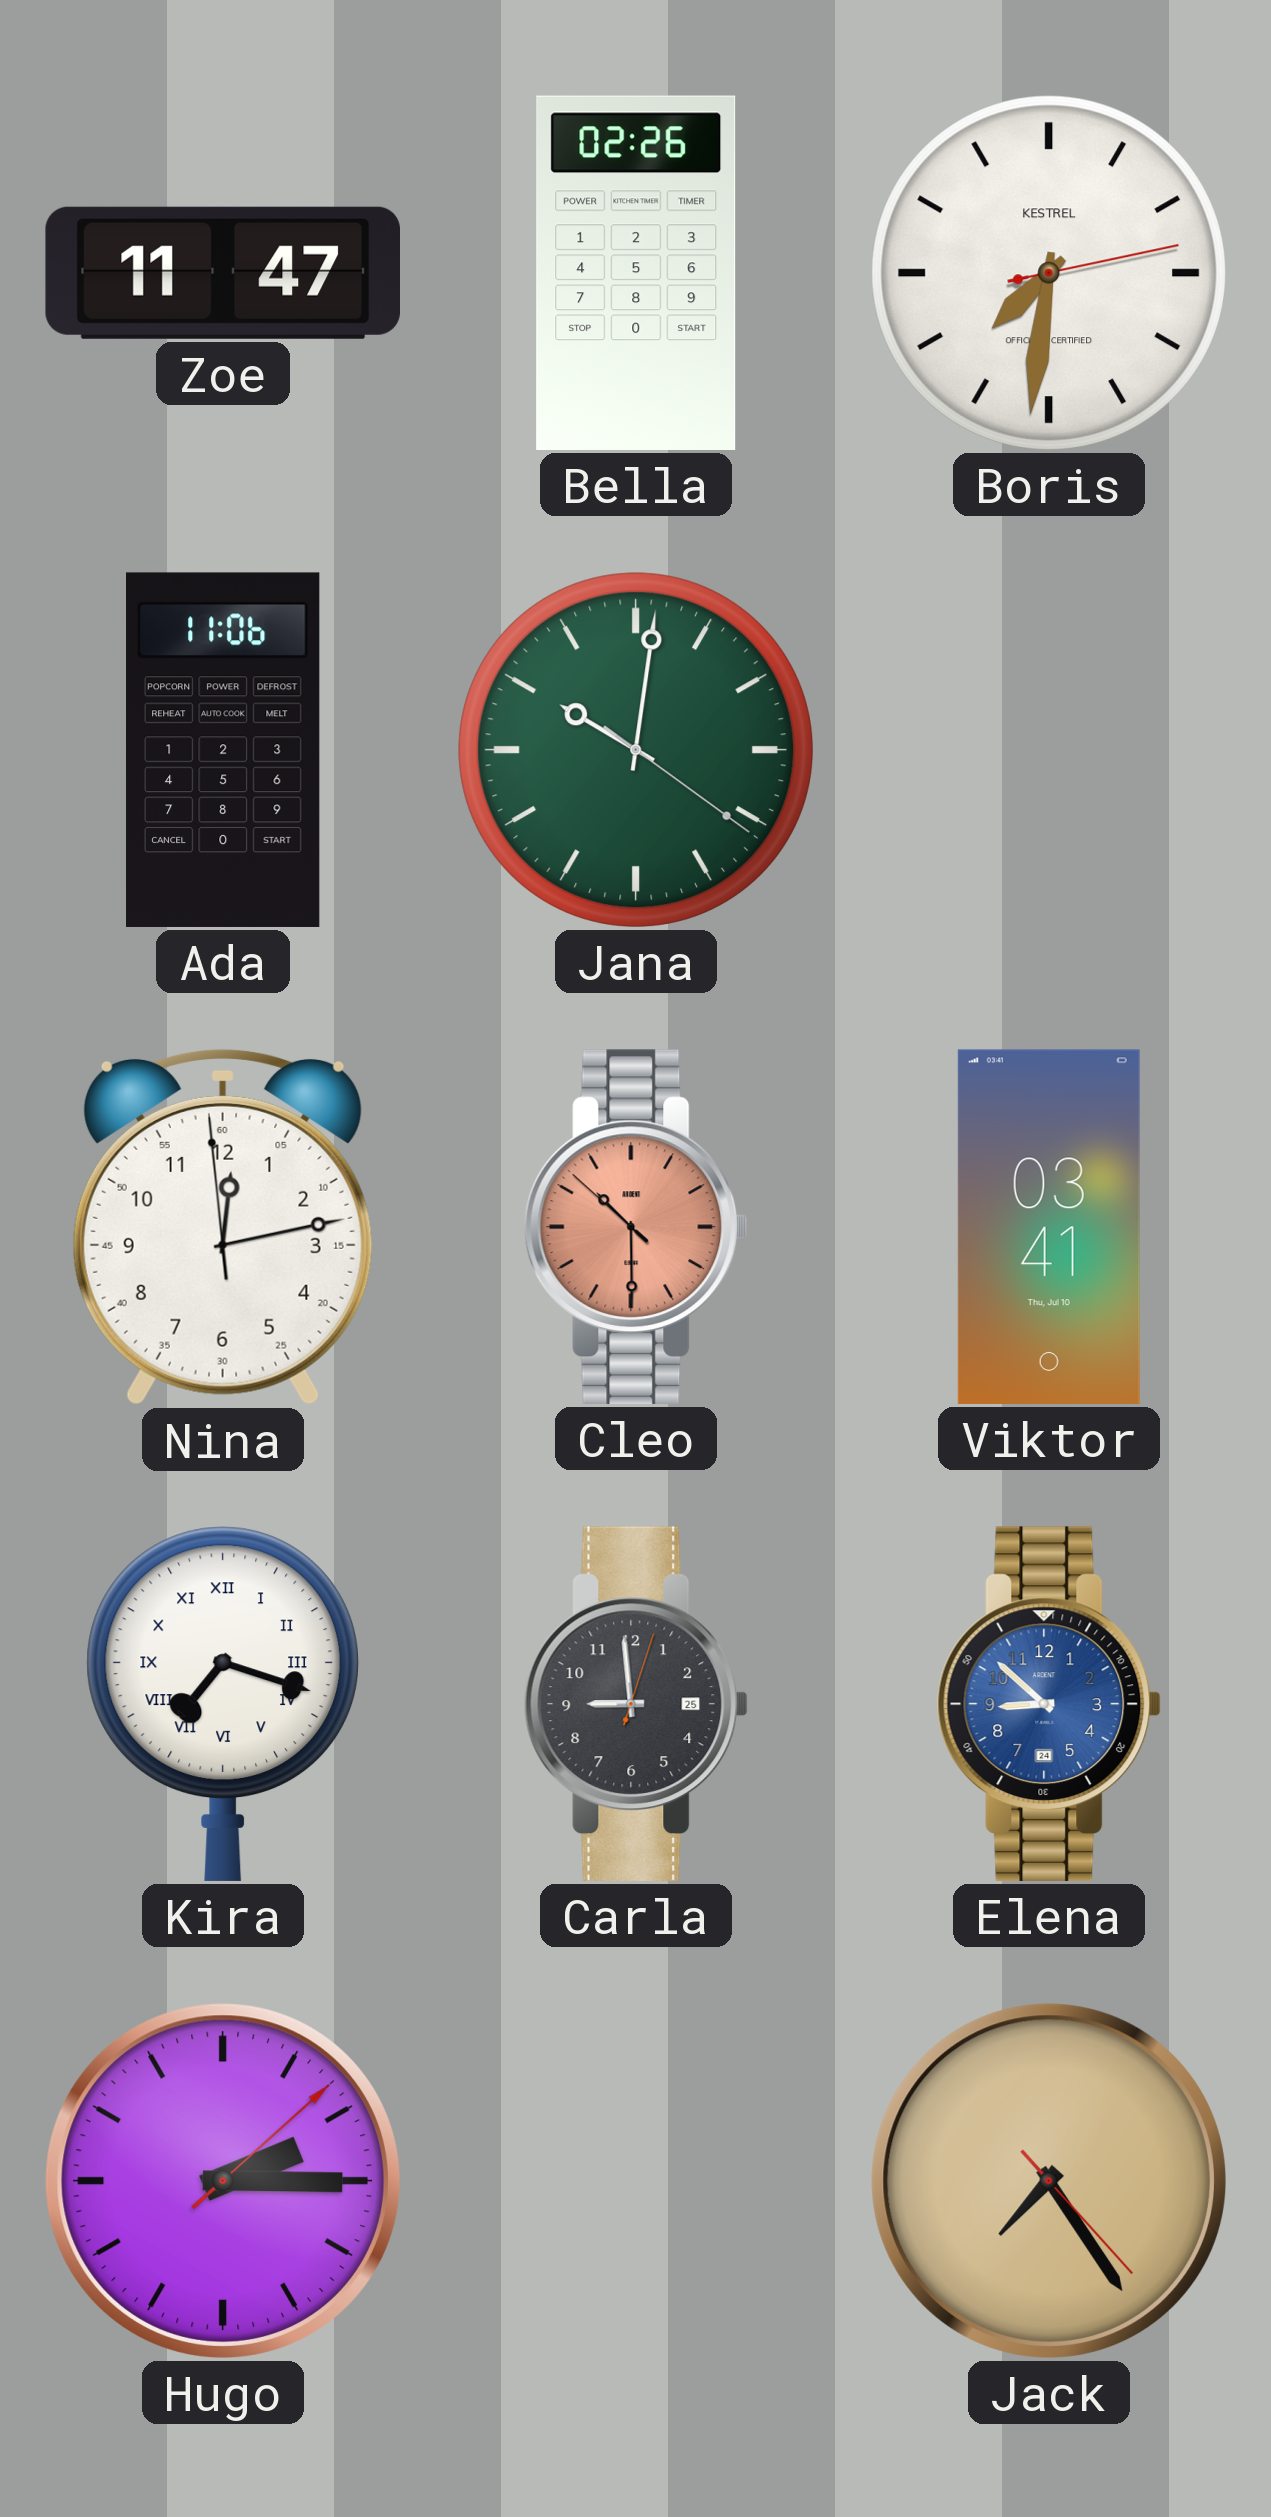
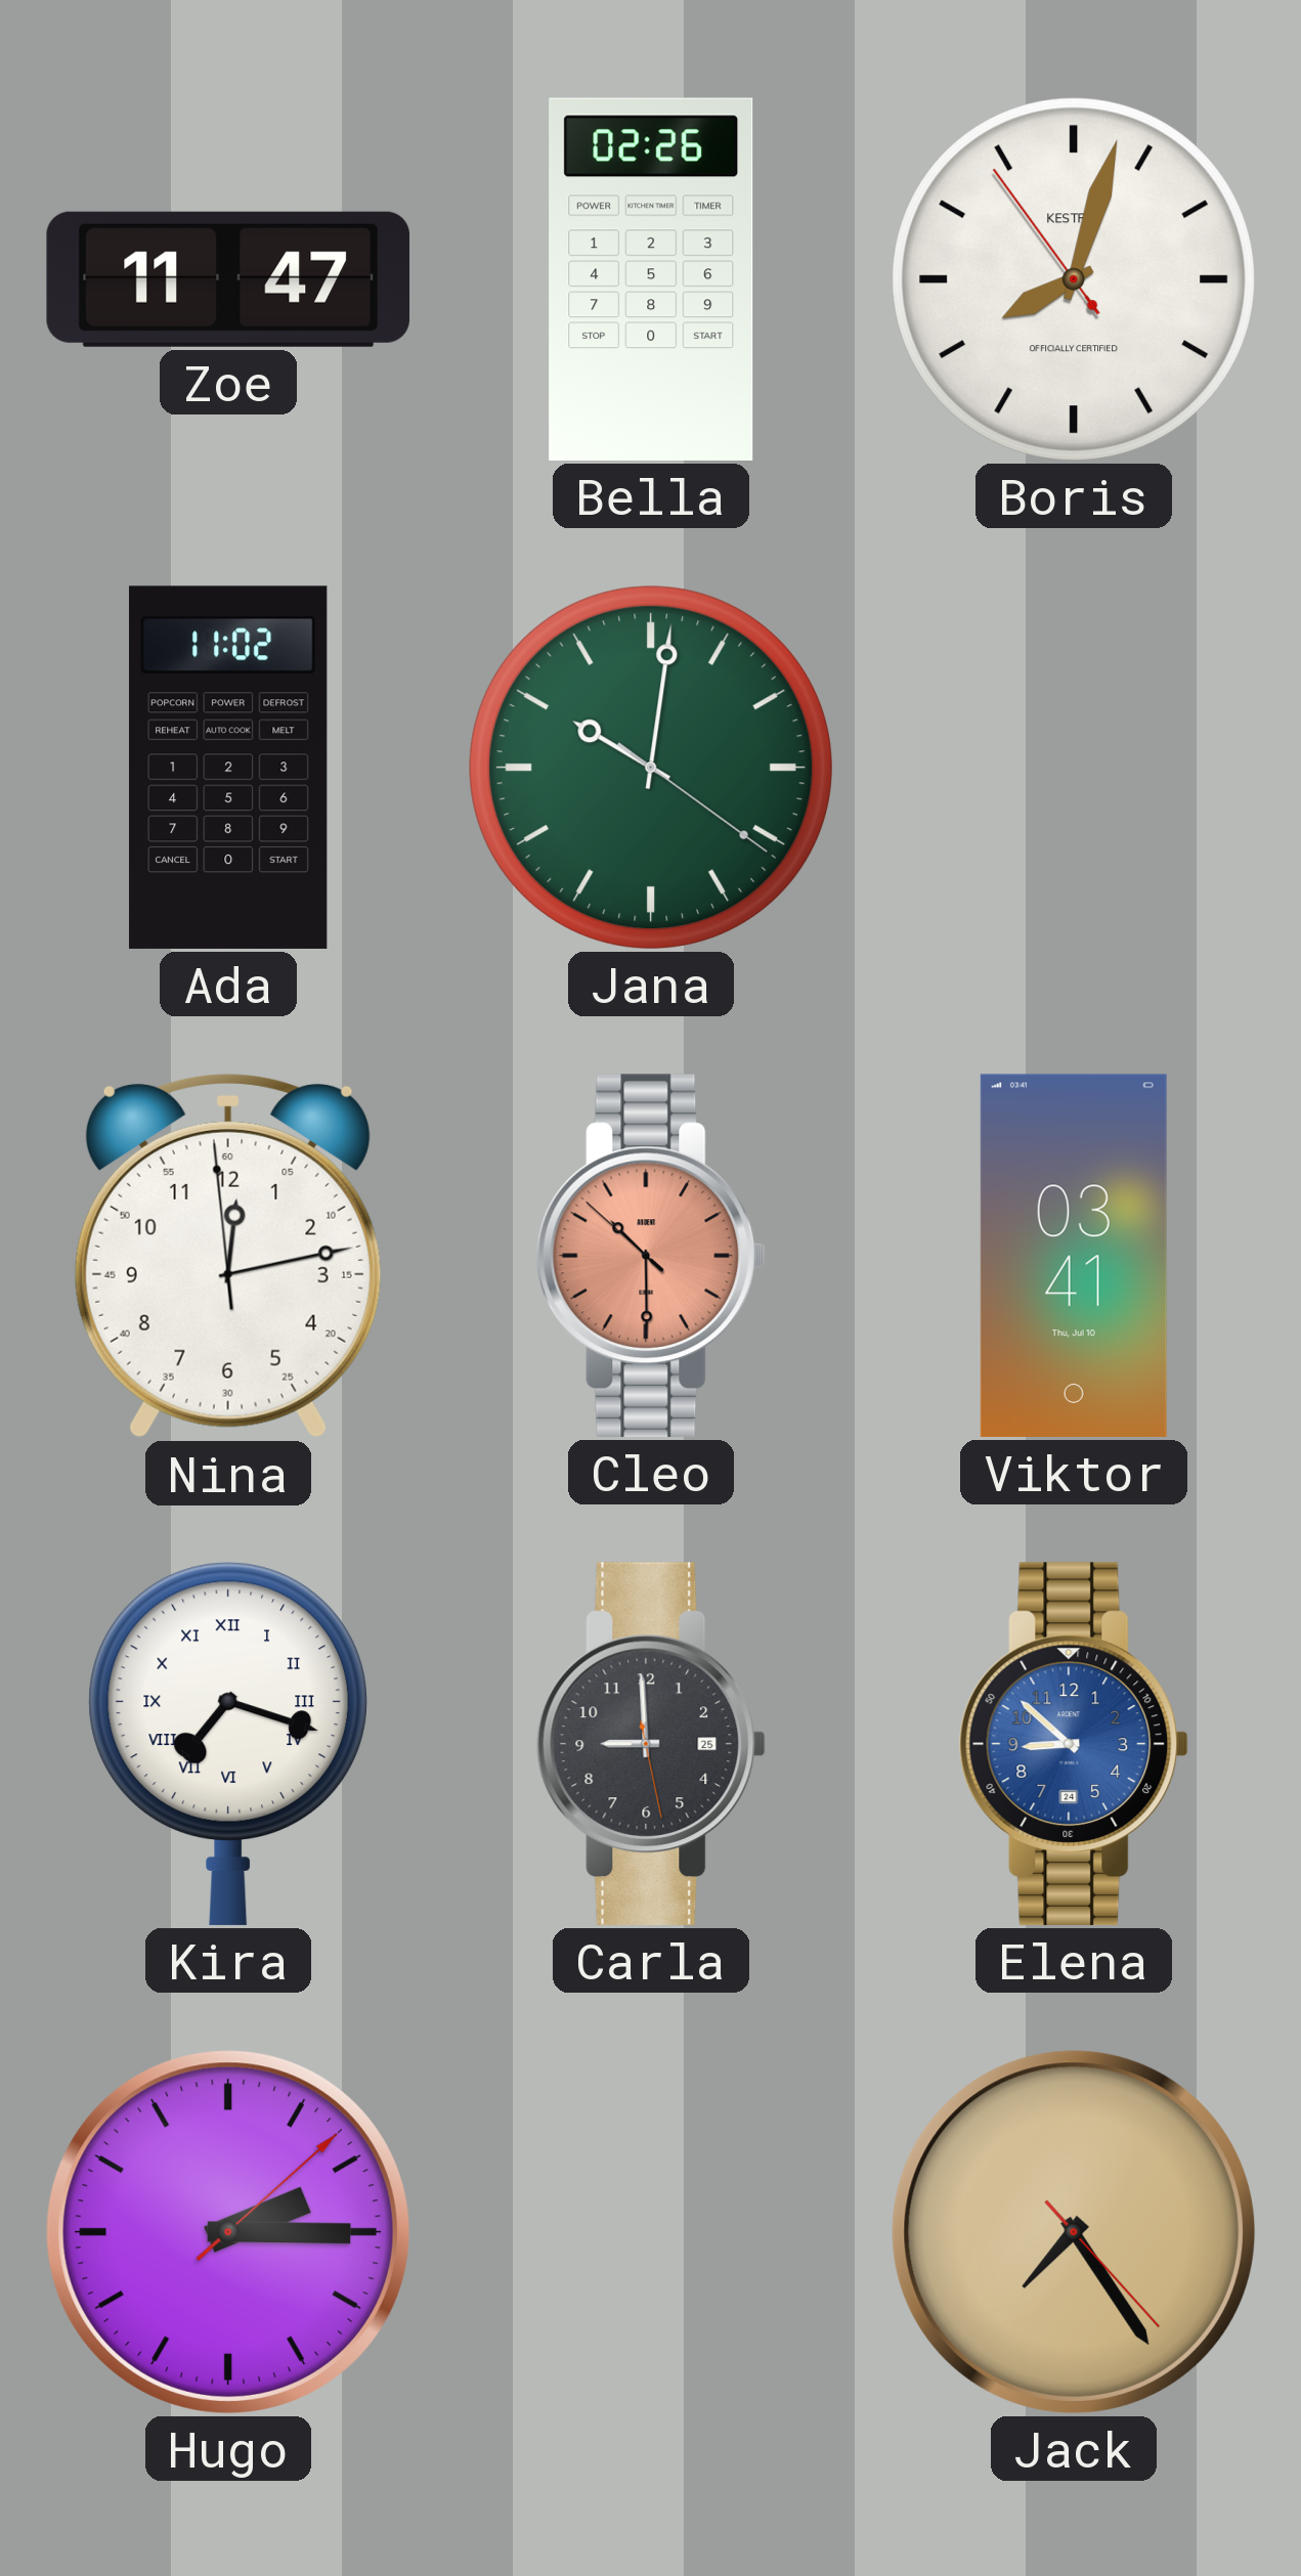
Boris: 7:31 -> 8:02 (1074, 279)
Ada: 11:06 -> 11:02 (228, 768)
Carla: 8:59:03 -> 8:59:28 (651, 1744)
